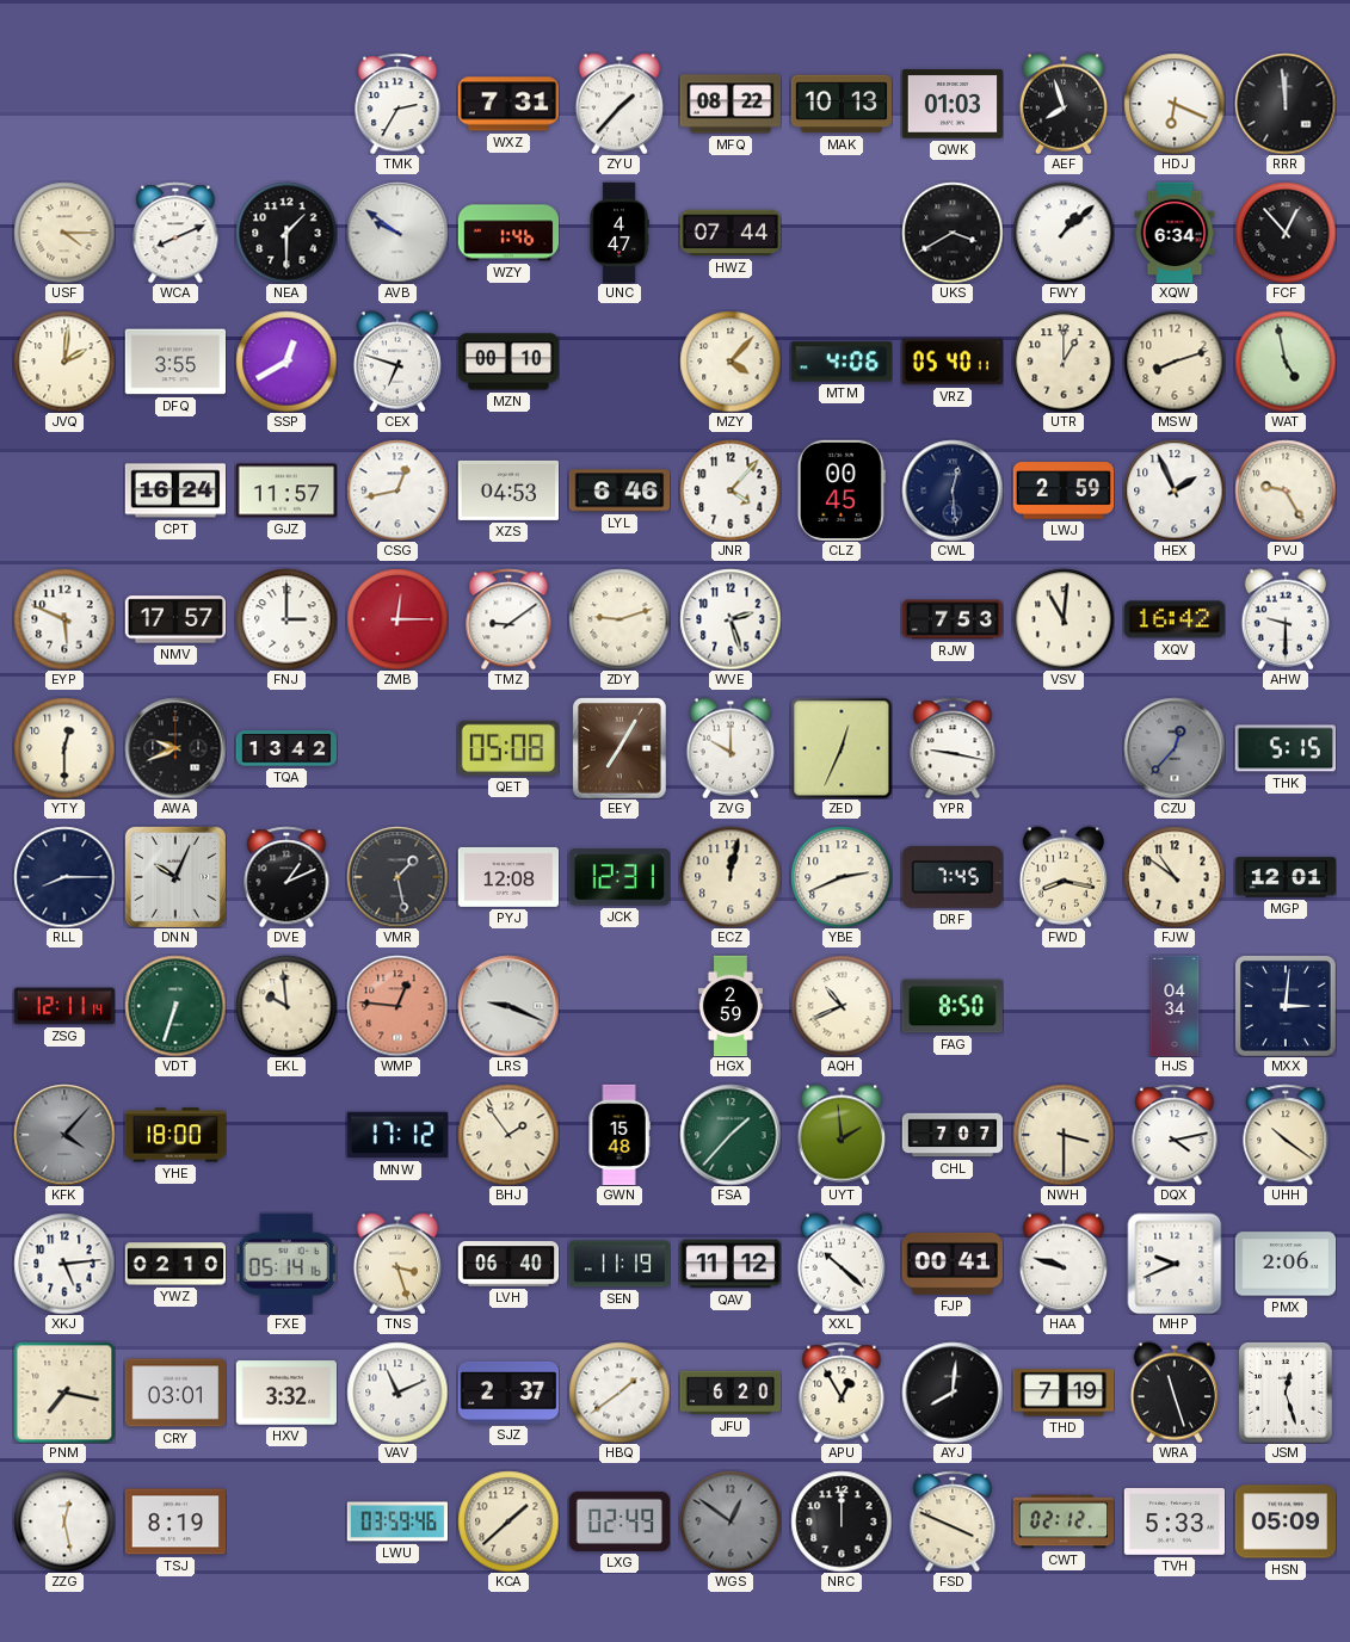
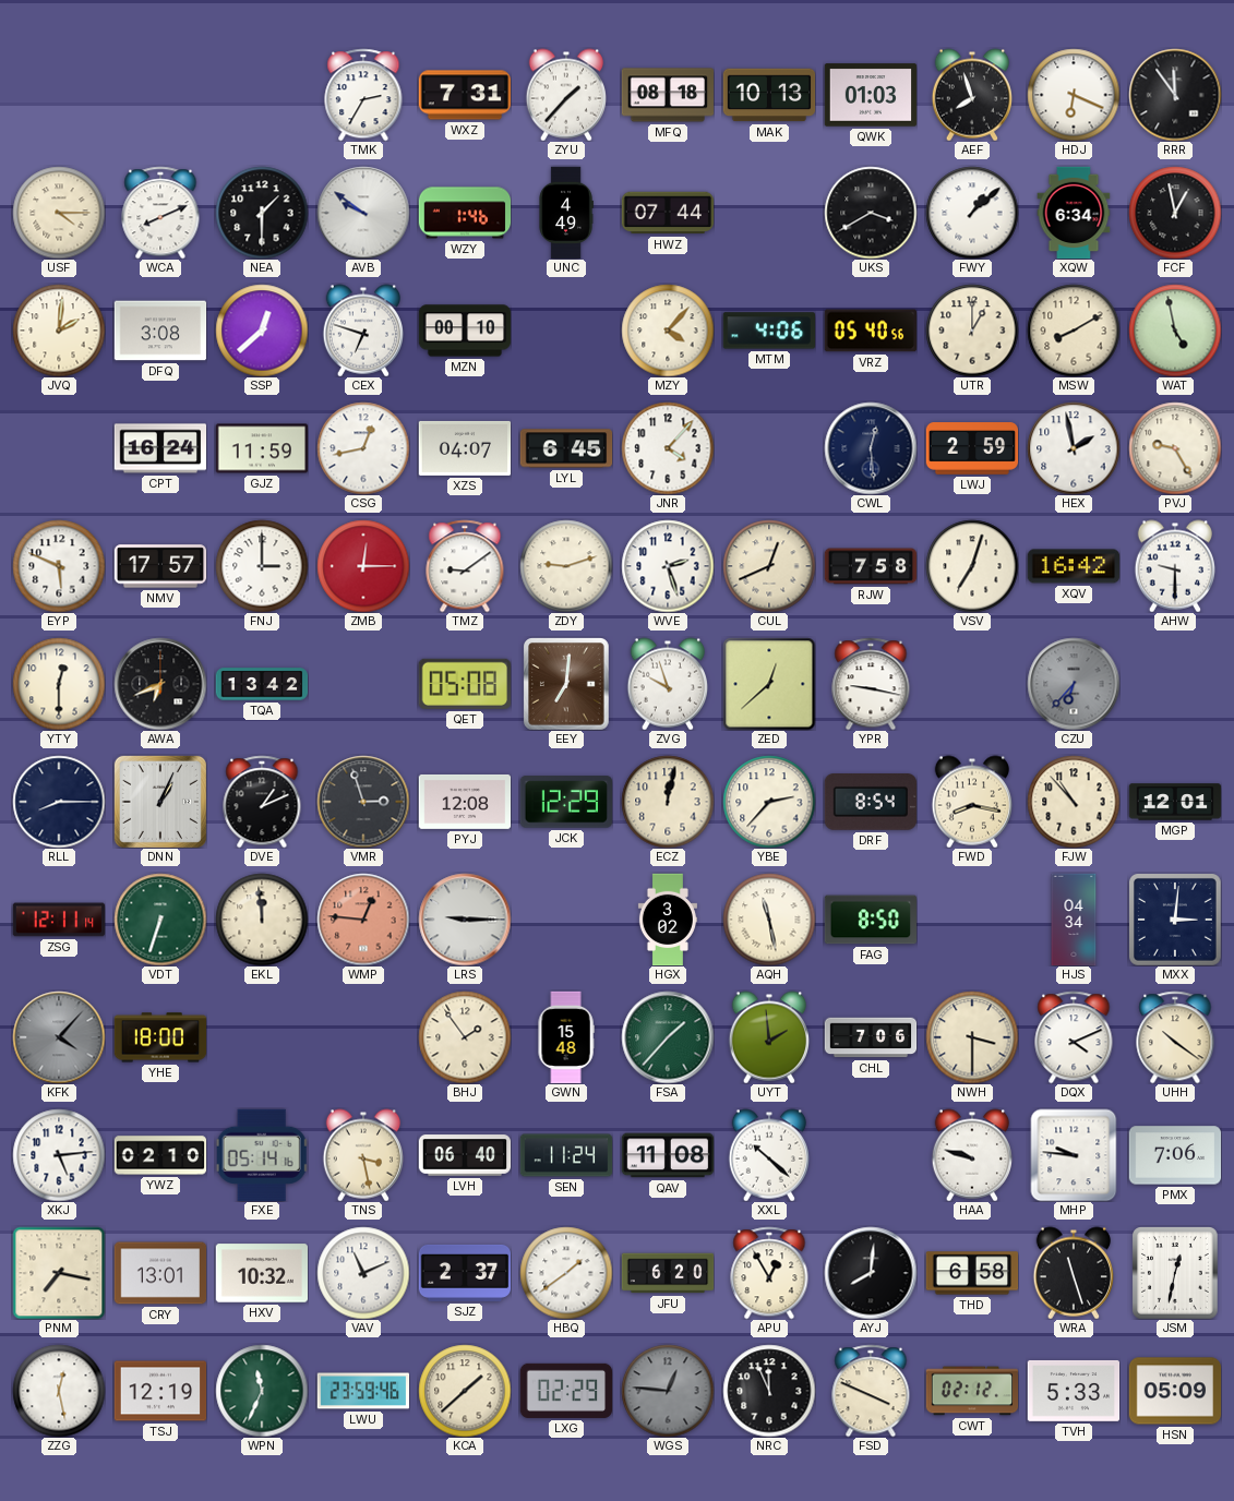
MFQ: 08:22 -> 08:18 (668, 95)
RRR: 11:59 -> 11:54 (1175, 95)
UNC: 4:47 -> 4:49 (566, 213)
FCF: 12:53 -> 12:58 (1175, 213)
DFQ: 3:55 -> 3:08 (160, 331)
SSP: 12:40 -> 12:38 (262, 331)
VRZ: 05:40:11 -> 05:40:56 (870, 331)
MSW: 8:12 -> 8:10 (1074, 331)
GJZ: 11:57 -> 11:59 (262, 448)
XZS: 04:53 -> 04:07 (465, 448)
LYL: 6:46 -> 6:45 (566, 448)
CLZ: 00:45 -> none (842, 489)
HEX: 1:56 -> 1:58 (1074, 448)
CUL: none -> 12:41 (769, 566)
RJW: 7:53 -> 7:58 (871, 566)
VSV: 11:01 -> 7:03 (972, 566)
AWA: 9:41 -> 6:41 (160, 684)
EEY: 7:05 -> 7:01 (567, 684)
ZVG: 10:00 -> 9:57 (667, 684)
ZED: 12:34 -> 12:38 (769, 684)
CZU: 12:37 -> 6:37 (1074, 684)
THK: 5:15 -> none (1284, 748)
DNN: 10:04 -> 1:04 (160, 802)
VMR: 1:28 -> 2:57 (363, 802)
JCK: 12:31 -> 12:29 (565, 802)
YBE: 2:41 -> 2:37 (769, 802)
DRF: 7:45 -> 8:54 (870, 803)
FJW: 10:51 -> 10:53 (1074, 802)
EKL: 9:59 -> 11:59 (262, 920)
LRS: 9:19 -> 9:15 (465, 920)
HGX: 2:59 -> 3:02 (668, 920)
AQH: 10:41 -> 11:28 (769, 920)
MNW: 17:12 -> none (396, 1135)
CHL: 7:07 -> 7:06 (871, 1037)
DQX: 4:13 -> 4:11 (1074, 1037)
TNS: 3:27 -> 3:28 (362, 1155)
SEN: 11:19 -> 11:24 (566, 1155)
QAV: 11:12 -> 11:08 (668, 1155)
FJP: 00:41 -> none (951, 1264)
MHP: 9:41 -> 9:46 (1074, 1155)
PMX: 2:06 -> 7:06 (1175, 1155)
CRY: 03:01 -> 13:01 (160, 1273)
HXV: 3:32 -> 10:32 (262, 1273)
THD: 7:19 -> 6:58 (972, 1273)
JSM: 12:27 -> 12:32 (1176, 1273)
TSJ: 8:19 -> 12:19 (160, 1391)
WPN: none -> 11:34 (262, 1391)
LWU: 03:59 -> 23:59 (363, 1391)
LXG: 02:49 -> 02:29 (566, 1391)
WGS: 12:51 -> 12:46 (668, 1391)
NRC: 12:00 -> 11:56 (769, 1391)
